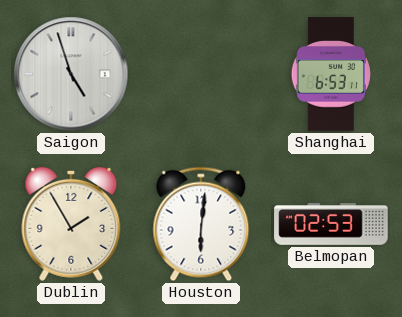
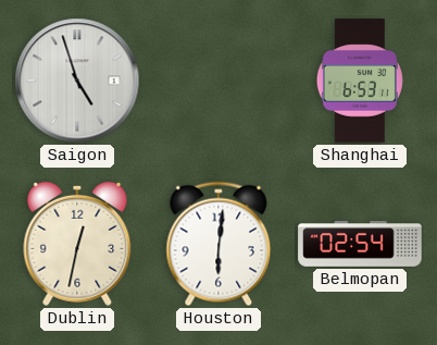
Dublin: 1:55 -> 12:32 (77, 244)
Belmopan: 02:53 -> 02:54 (360, 245)
